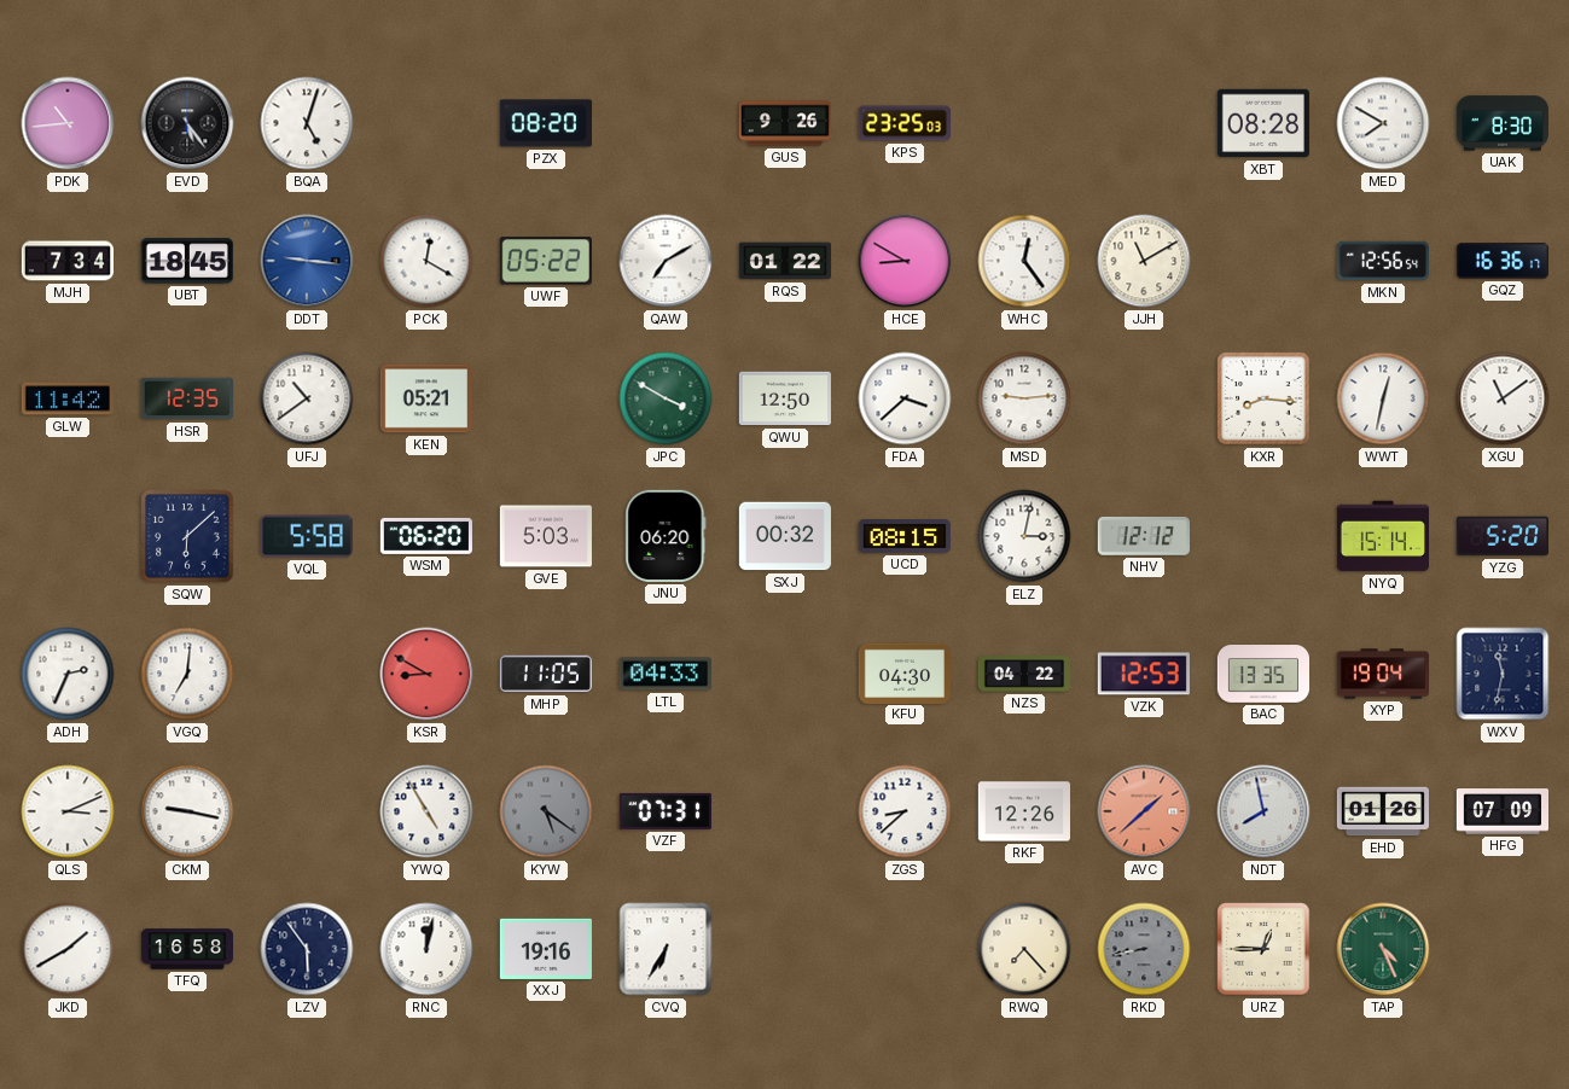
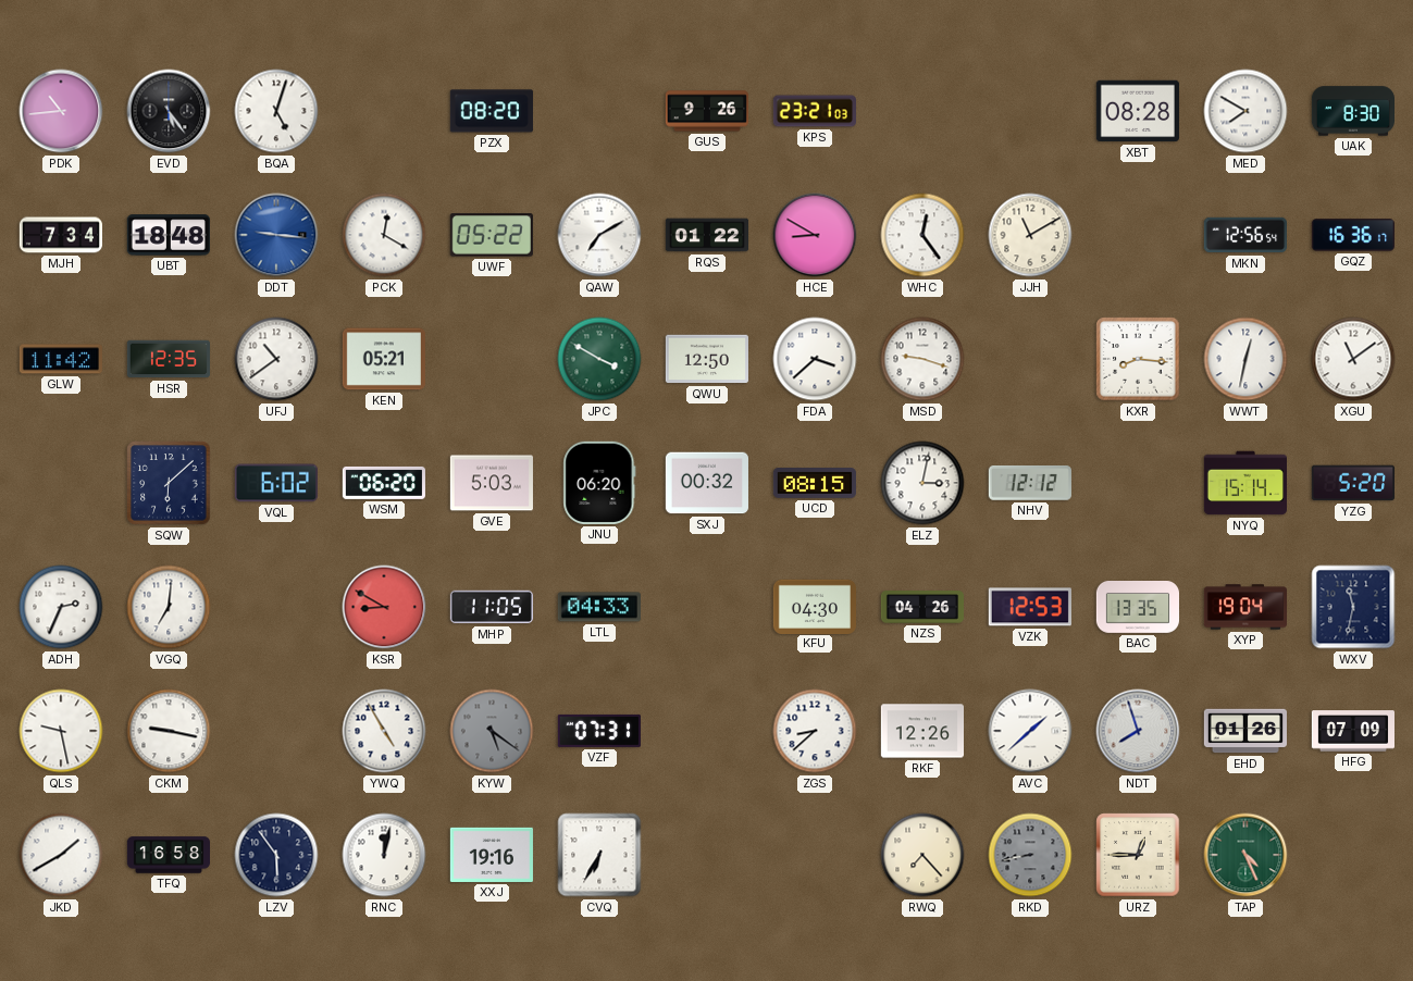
KPS: 23:25 -> 23:21 (814, 111)
UBT: 18:45 -> 18:48 (169, 235)
MSD: 9:14 -> 9:18 (922, 359)
VQL: 5:58 -> 6:02 (276, 483)
NZS: 04:22 -> 04:26 (921, 607)
QLS: 3:11 -> 9:28 (61, 731)
AVC dial: salmon -> white (1030, 731)
NDT: 7:58 -> 7:57 (1138, 731)
